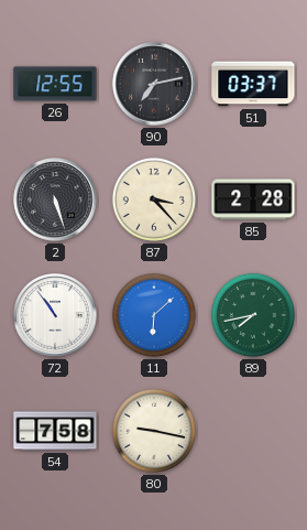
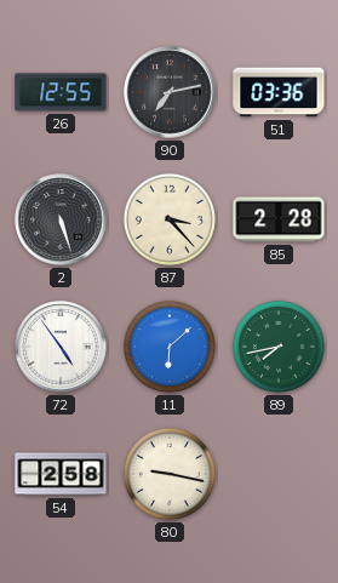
51: 03:37 -> 03:36 (279, 92)
72: 10:54 -> 4:54 (61, 347)
54: 7:58 -> 2:58 (61, 474)
